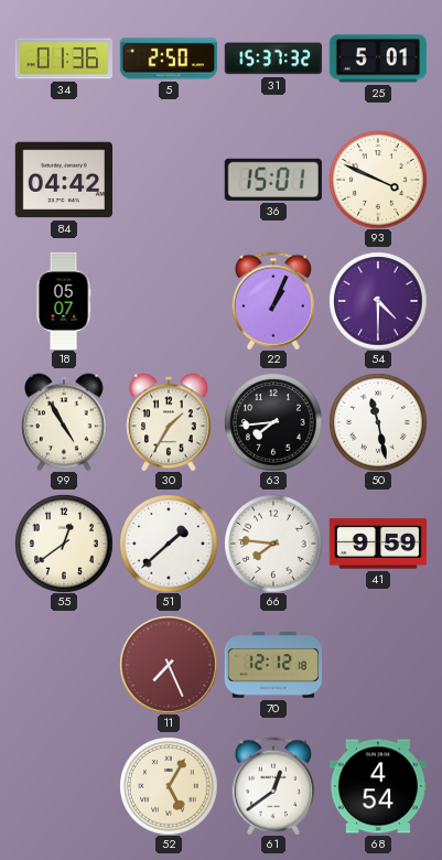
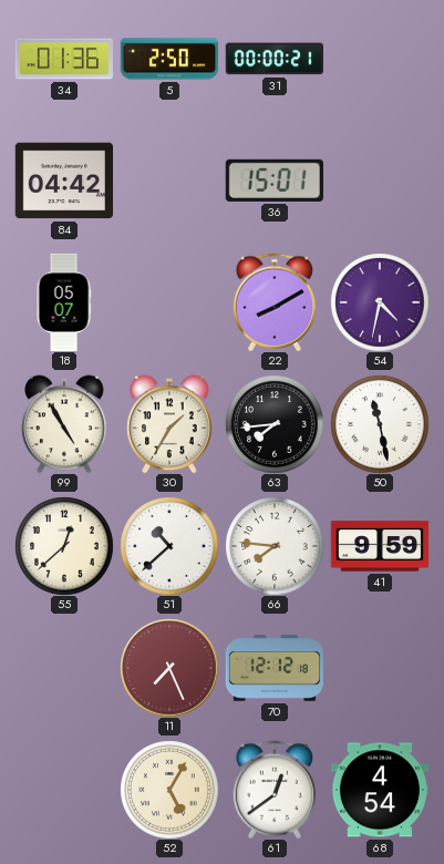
31: 15:37 -> 00:00 (273, 59)
25: 5:01 -> none (377, 58)
93: 3:49 -> none (378, 180)
22: 1:04 -> 8:10 (273, 302)
54: 4:30 -> 4:32 (380, 302)
55: 12:39 -> 12:38 (64, 546)
51: 1:38 -> 10:38 (169, 546)
